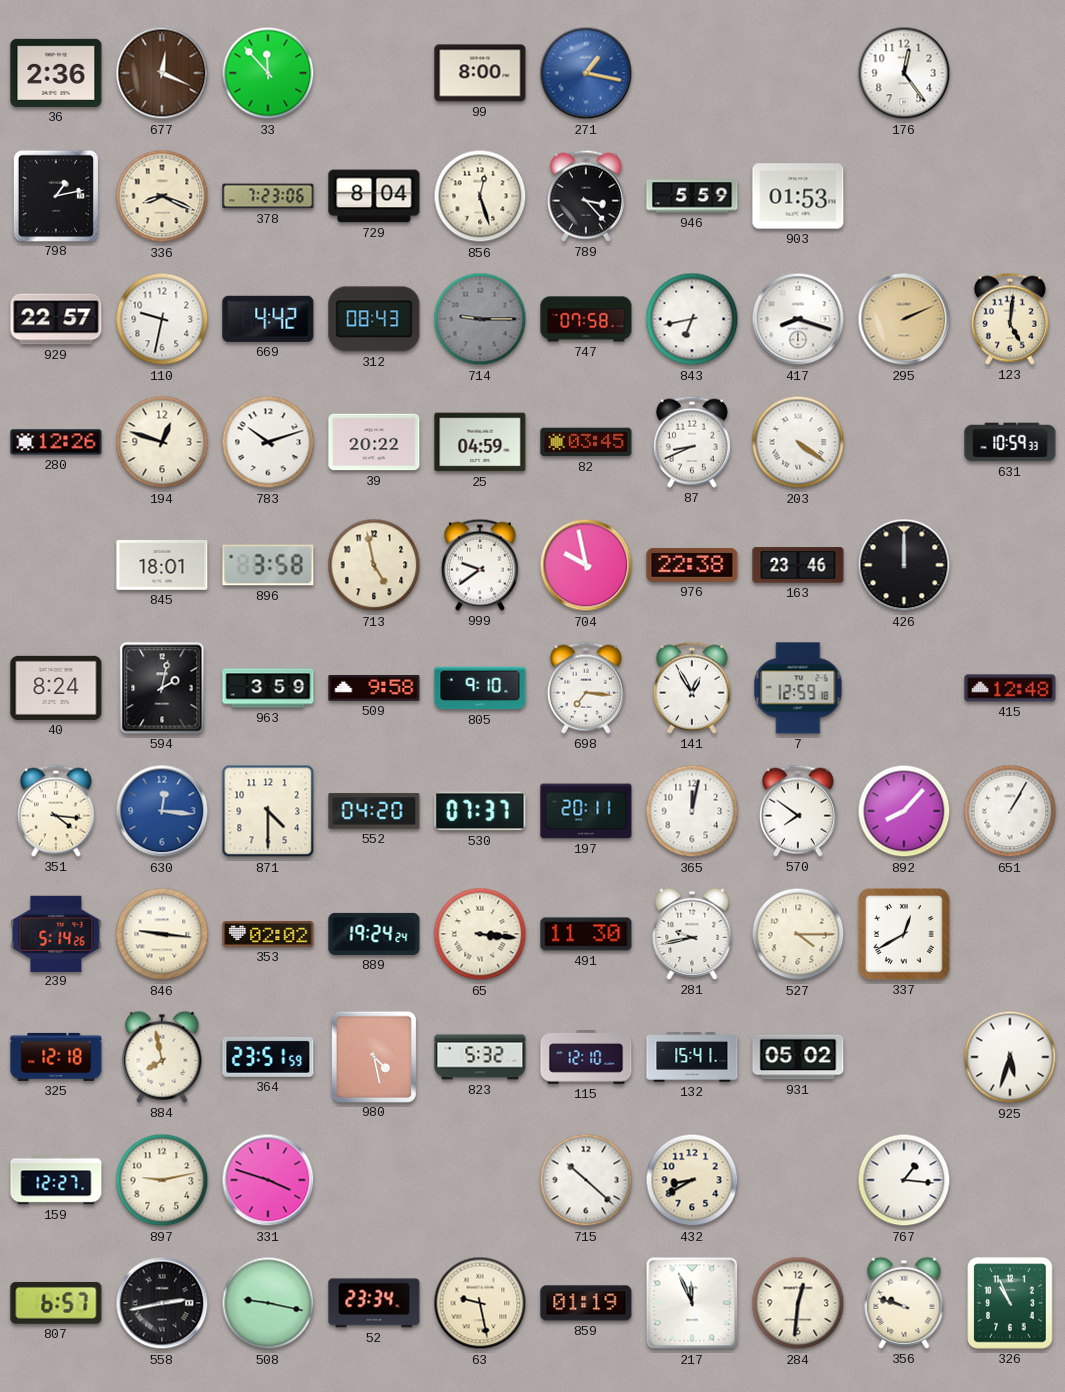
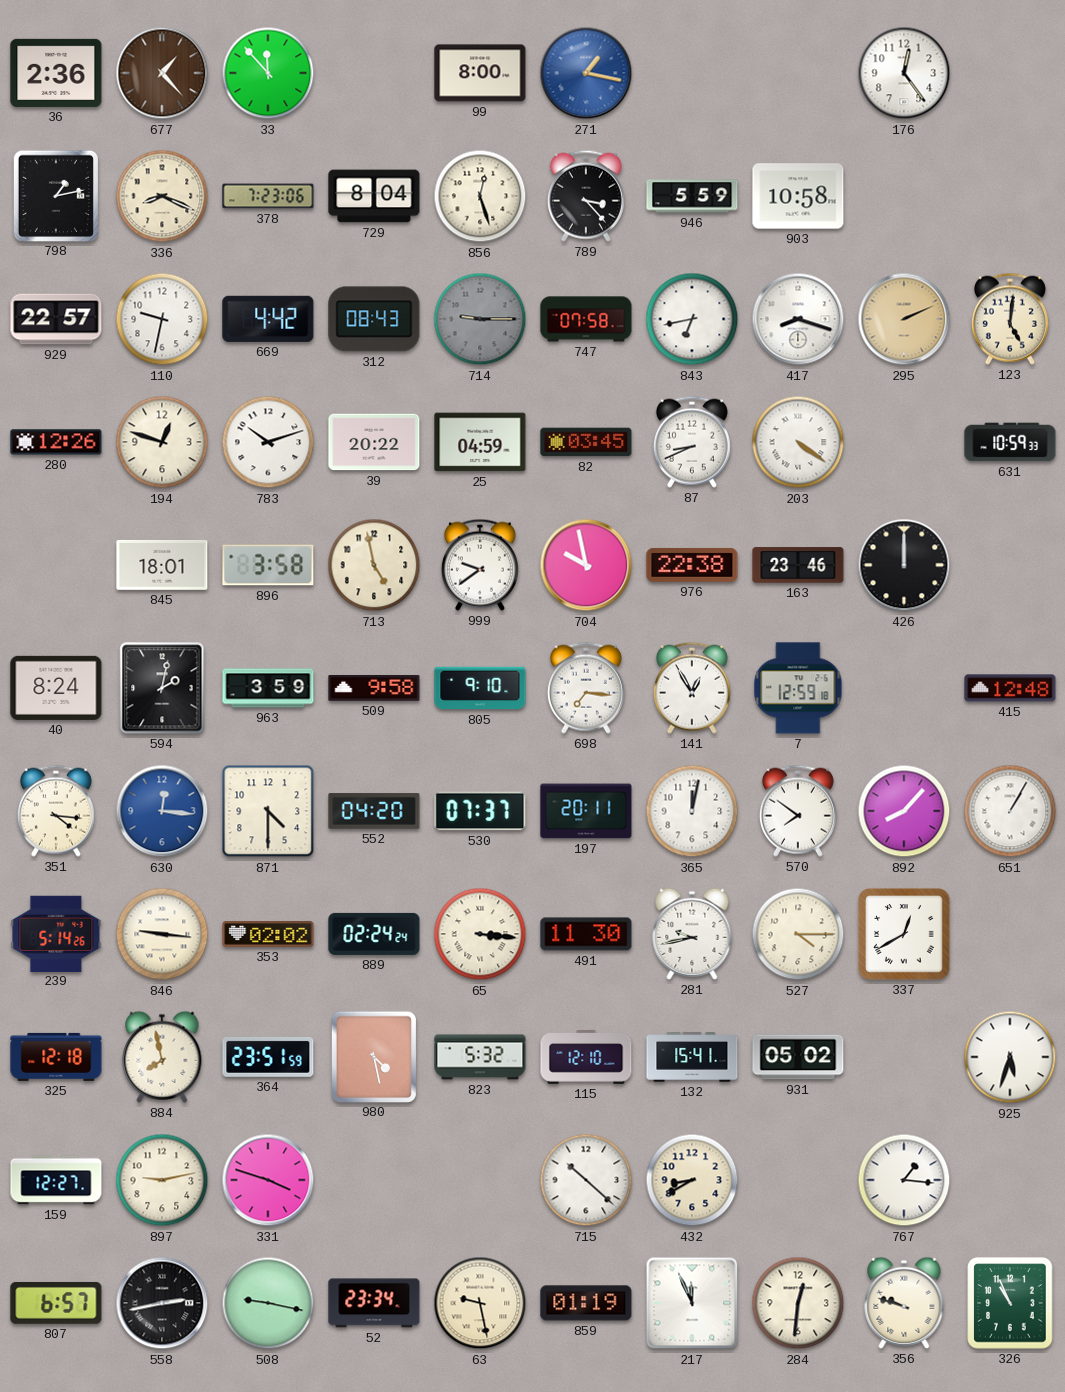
677: 12:19 -> 1:23 (162, 73)
903: 01:53 -> 10:58 (798, 196)
889: 19:24 -> 02:24 (374, 934)
